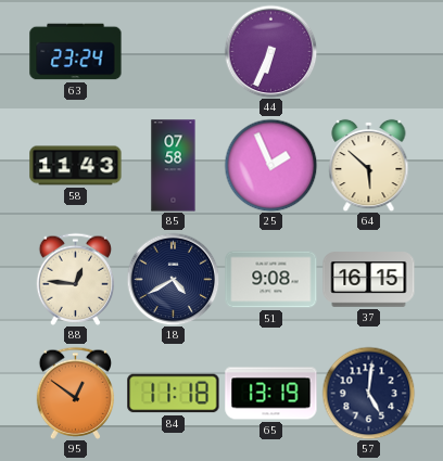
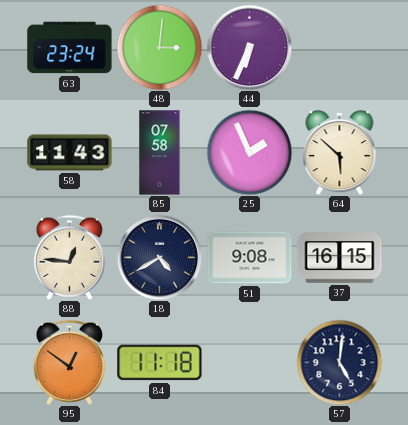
48: none -> 3:01 (159, 47)
65: 13:19 -> none (271, 394)
